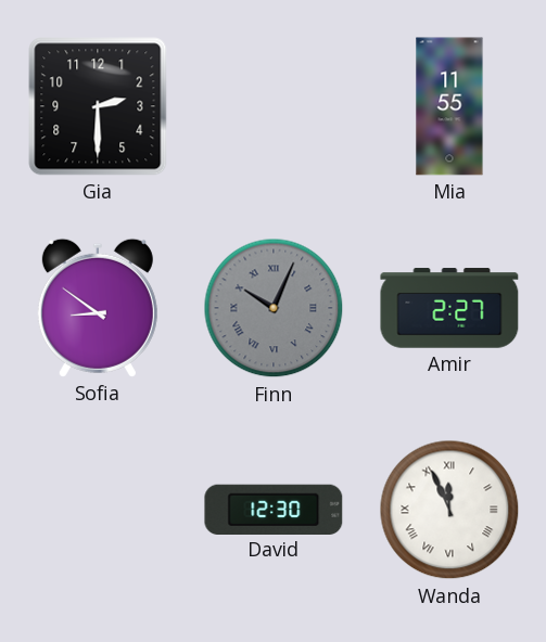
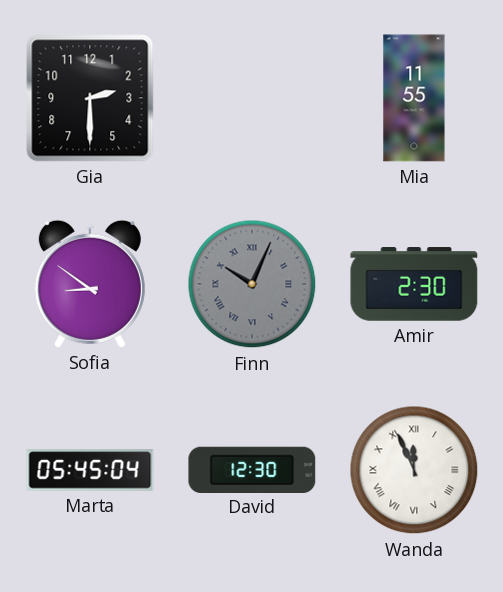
Amir: 2:27 -> 2:30 (414, 284)
Marta: none -> 05:45 (90, 470)
